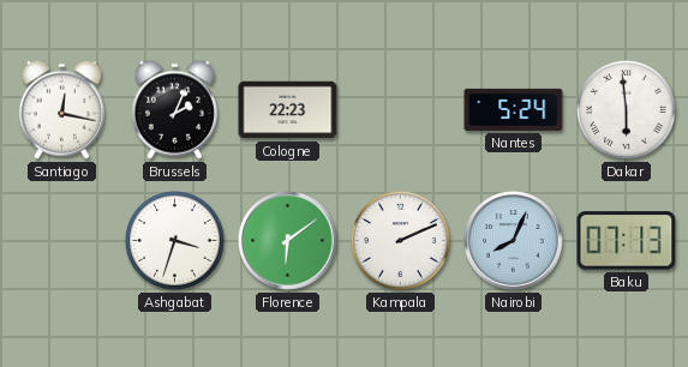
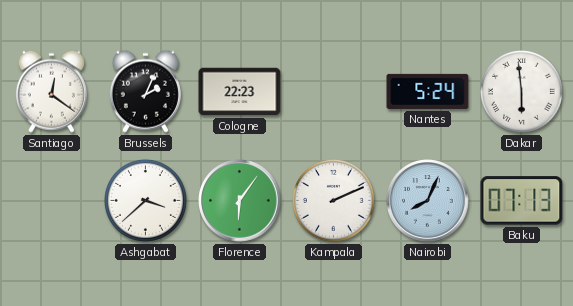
Santiago: 12:17 -> 12:21 (51, 91)
Ashgabat: 3:33 -> 3:38 (145, 200)
Florence: 6:09 -> 6:06 (240, 201)
